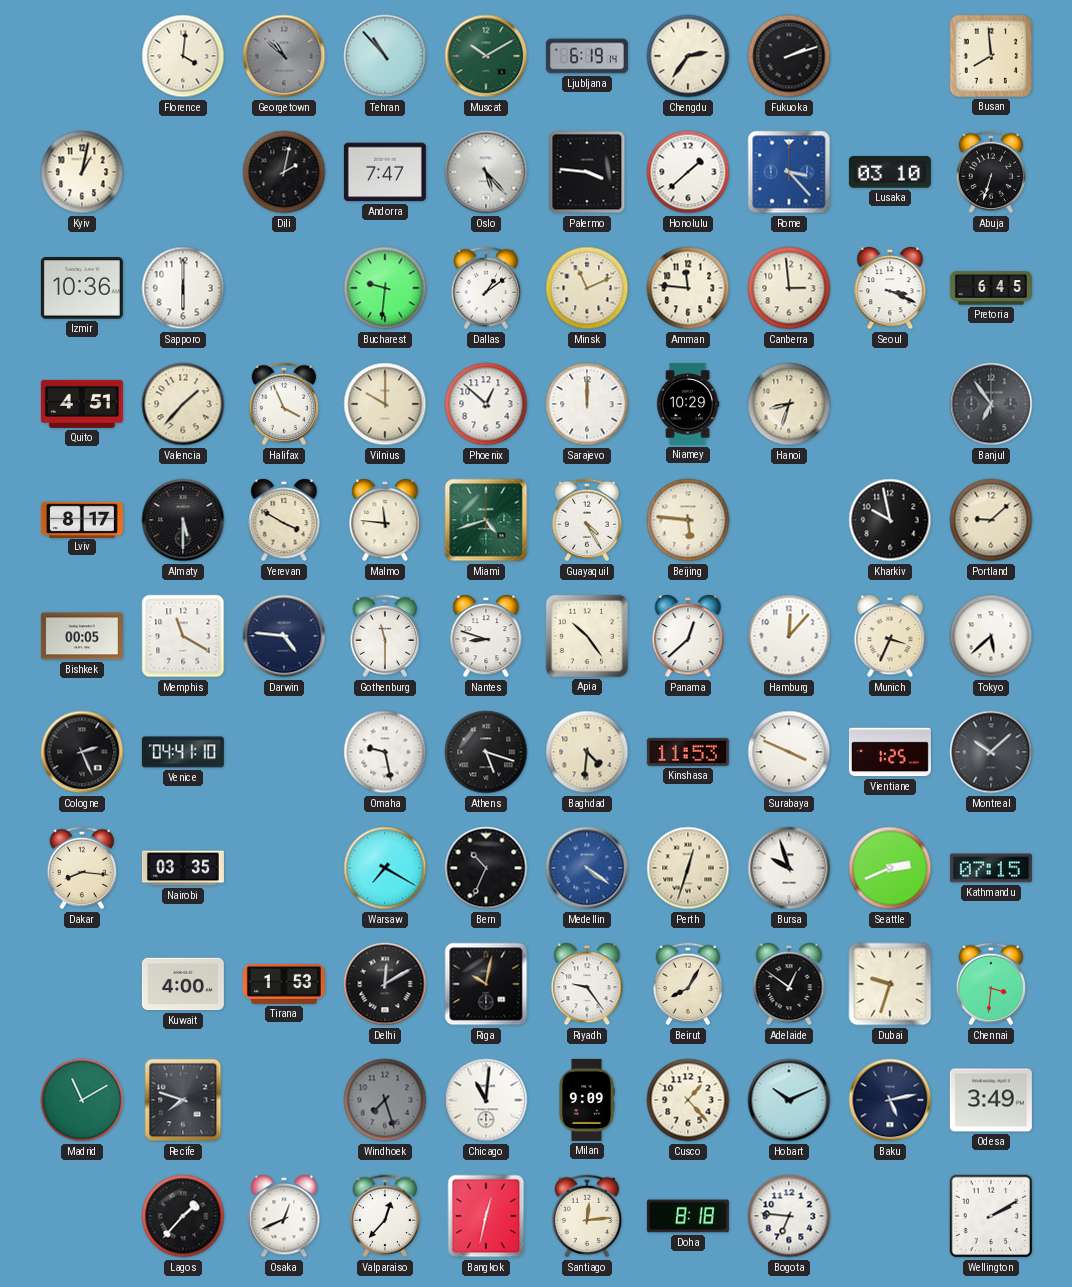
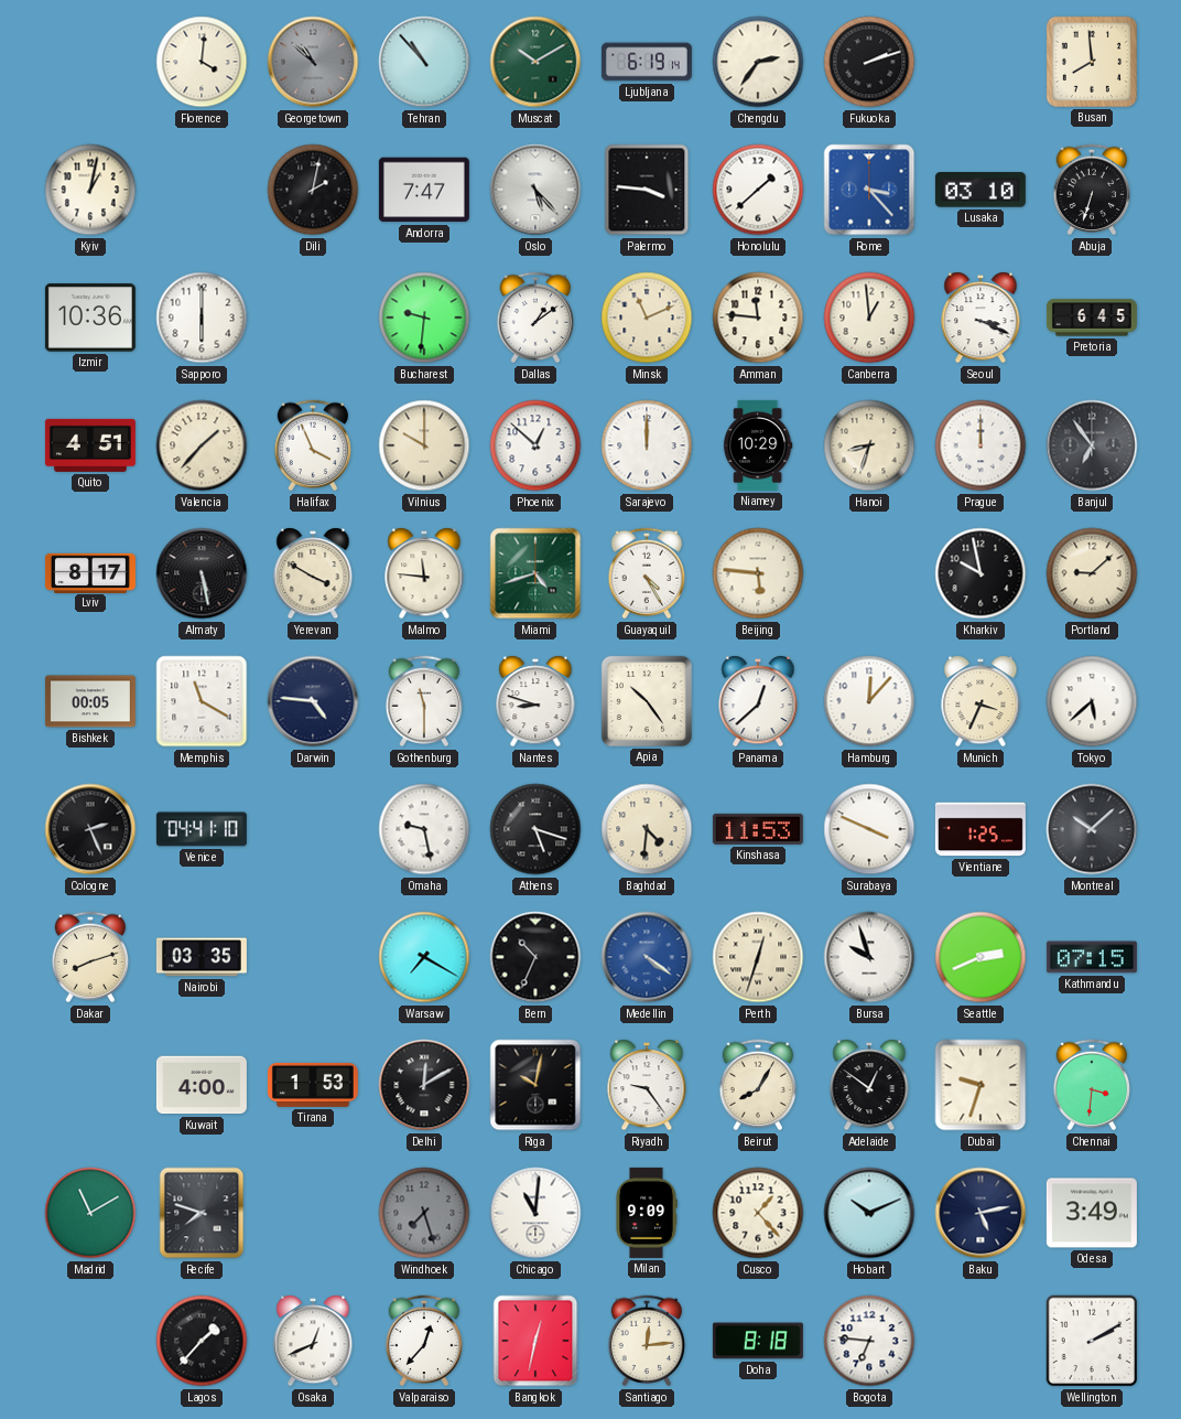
Canberra: 2:59 -> 12:59 (869, 318)
Prague: none -> 12:00 (980, 445)
Almaty: 5:30 -> 5:28 (202, 573)
Dakar: 8:16 -> 8:12 (90, 957)
